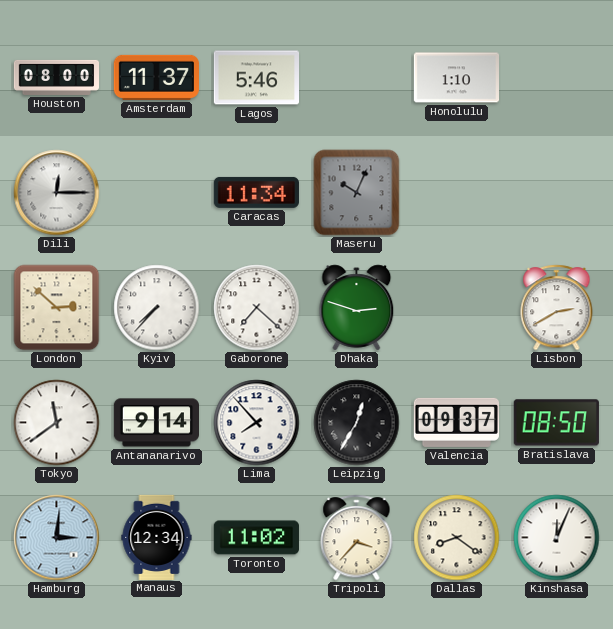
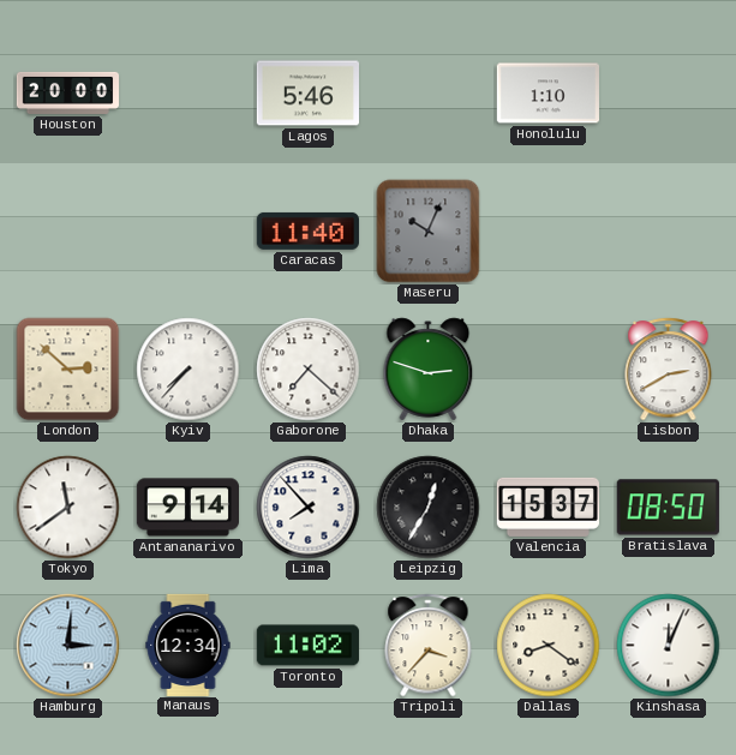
Houston: 08:00 -> 20:00 (68, 92)
Amsterdam: 11:37 -> none (156, 77)
Dili: 12:15 -> none (57, 193)
Caracas: 11:34 -> 11:40 (307, 230)
Valencia: 09:37 -> 15:37 (547, 507)
